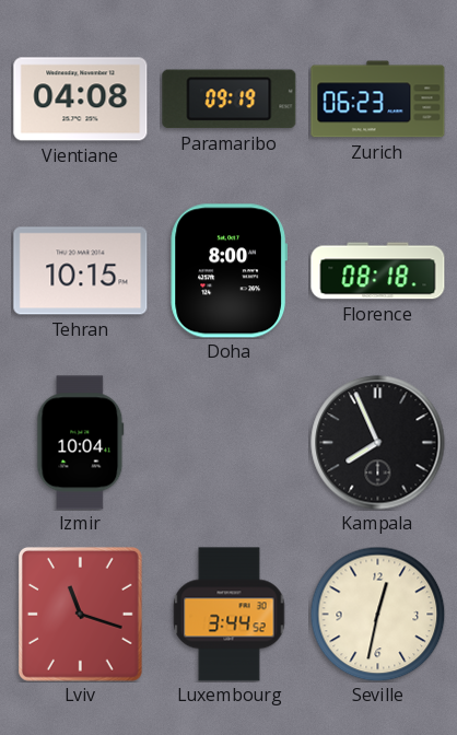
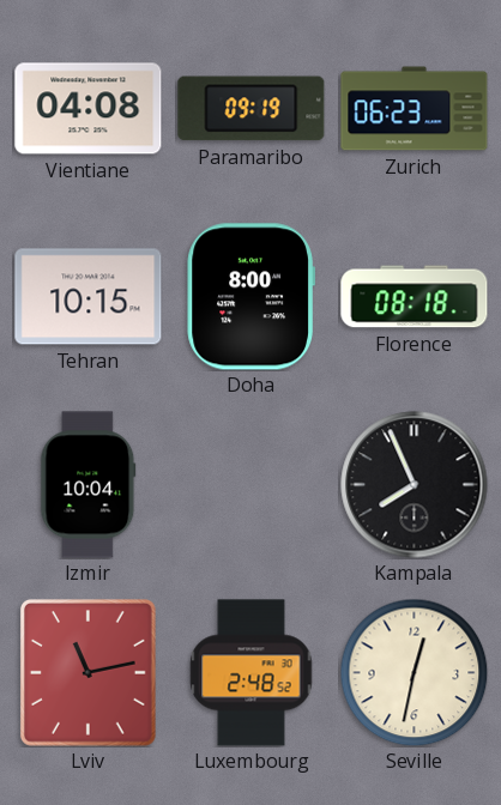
Lviv: 11:18 -> 11:13 (87, 672)
Luxembourg: 3:44 -> 2:48 (252, 673)
